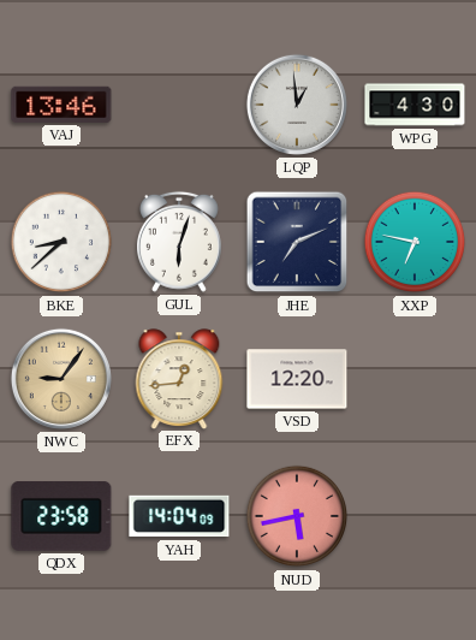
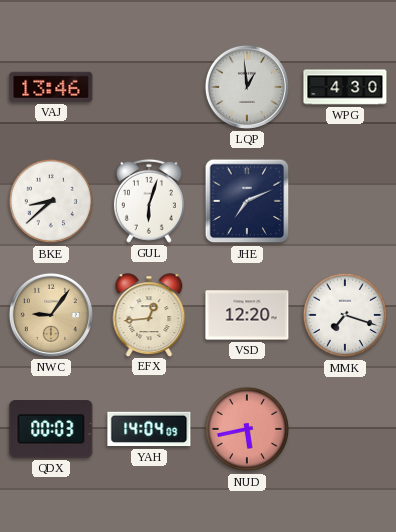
XXP: 6:47 -> none (415, 242)
MMK: none -> 7:18 (345, 315)
QDX: 23:58 -> 00:03 (51, 430)
